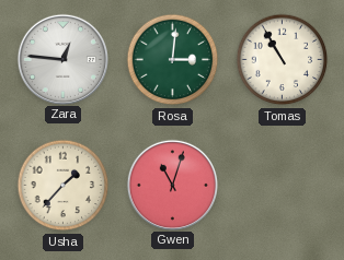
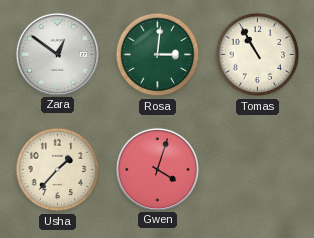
Zara: 12:46 -> 12:51 (57, 54)
Gwen: 11:03 -> 4:03 (157, 169)
